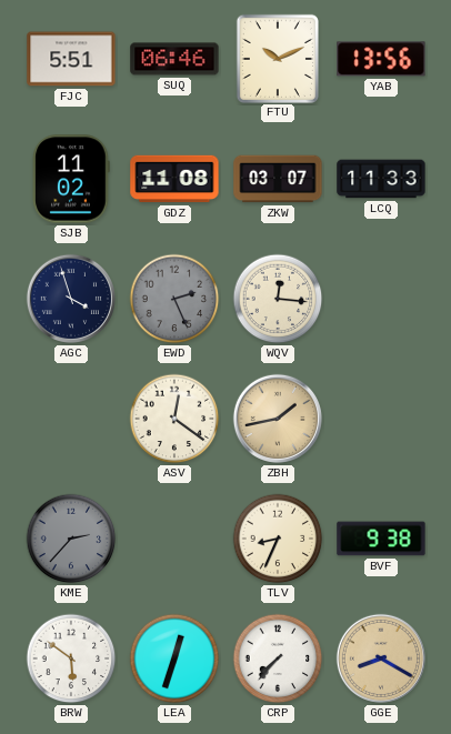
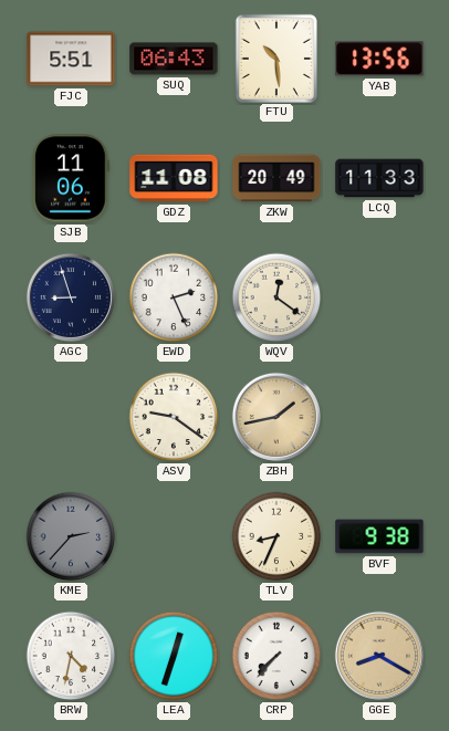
SUQ: 06:46 -> 06:43 (174, 59)
FTU: 10:11 -> 10:29 (275, 58)
SJB: 11:02 -> 11:06 (71, 178)
ZKW: 03:07 -> 20:49 (276, 178)
AGC: 3:57 -> 8:57 (71, 297)
EWD dial: grey -> white (174, 297)
WQV: 12:16 -> 12:21 (276, 297)
ASV: 12:21 -> 9:21 (174, 417)
BRW: 5:51 -> 4:32 (71, 656)
